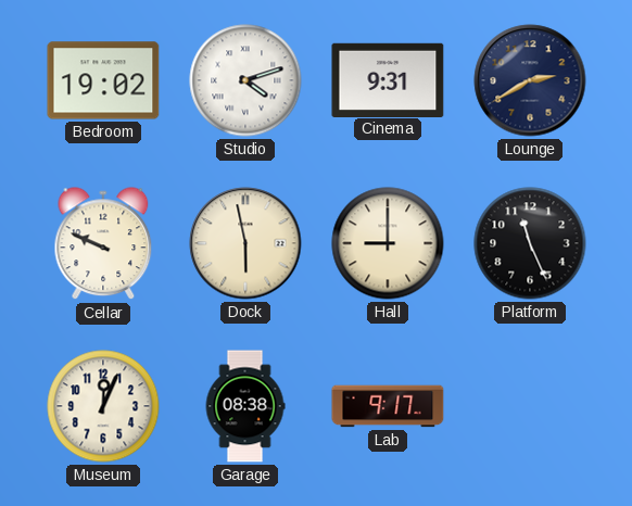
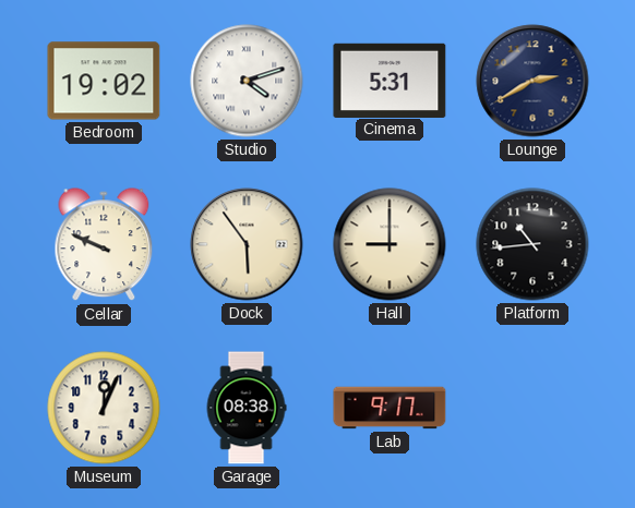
Cinema: 9:31 -> 5:31 (390, 80)
Dock: 5:58 -> 5:54 (247, 244)
Platform: 11:26 -> 10:44 (532, 244)
